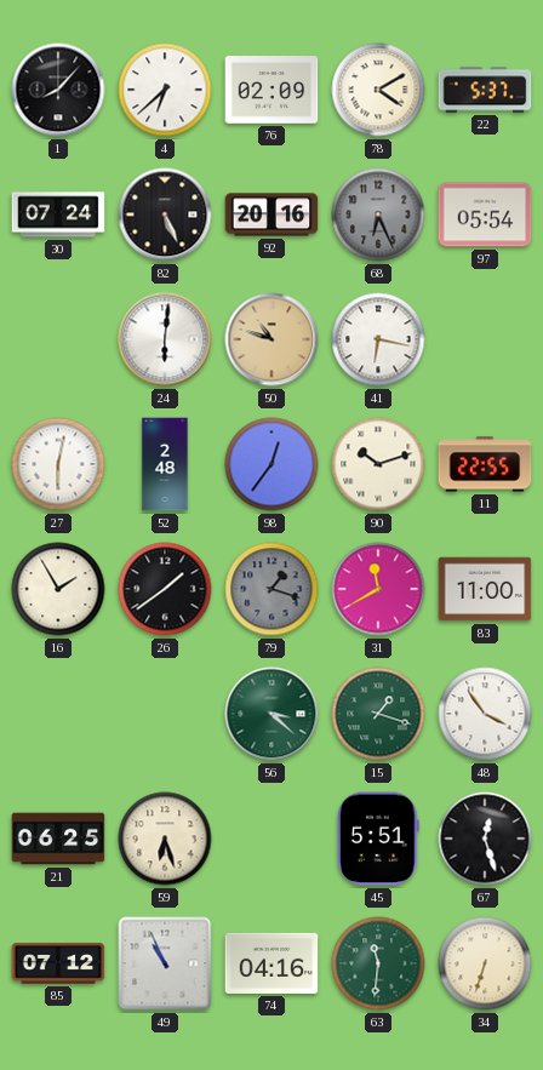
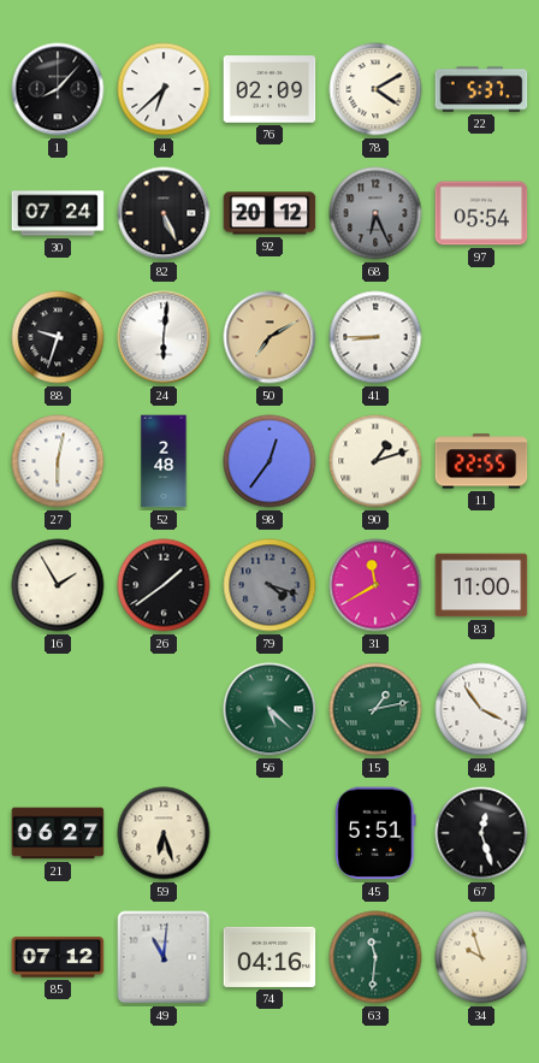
92: 20:16 -> 20:12 (269, 213)
88: none -> 9:33 (58, 337)
50: 10:48 -> 7:10 (269, 337)
41: 6:17 -> 8:45 (375, 337)
90: 10:12 -> 1:12 (375, 461)
79: 1:18 -> 4:18 (269, 585)
56: 3:22 -> 5:22 (269, 709)
15: 1:18 -> 1:13 (375, 709)
21: 06:25 -> 06:27 (58, 833)
49: 10:56 -> 11:01 (164, 957)
34: 6:33 -> 9:57 (481, 957)
